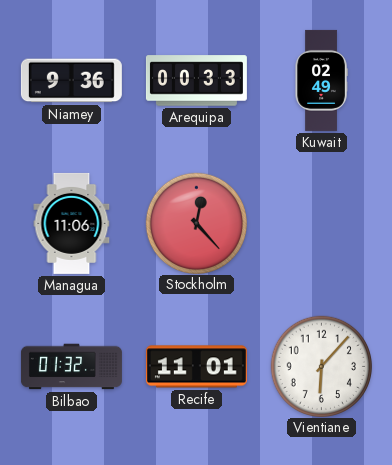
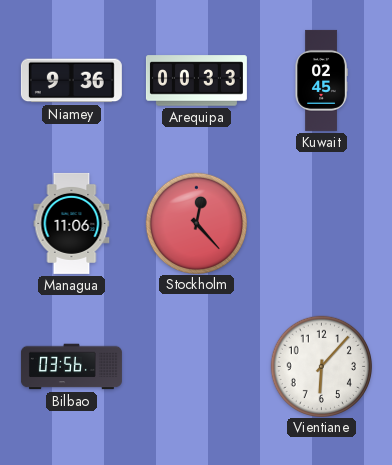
Kuwait: 02:49 -> 02:45 (321, 80)
Bilbao: 01:32 -> 03:56 (71, 367)
Recife: 11:01 -> none (196, 367)
